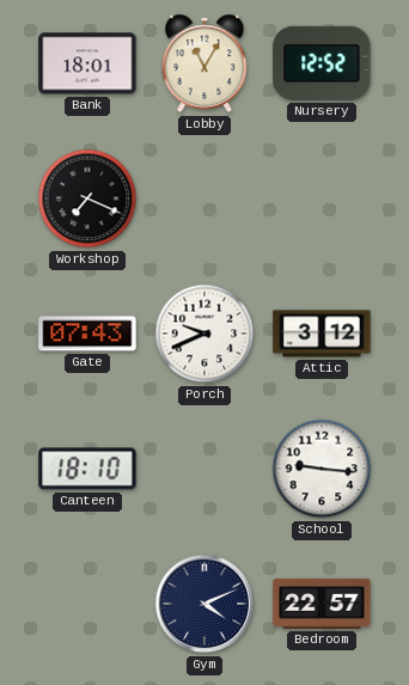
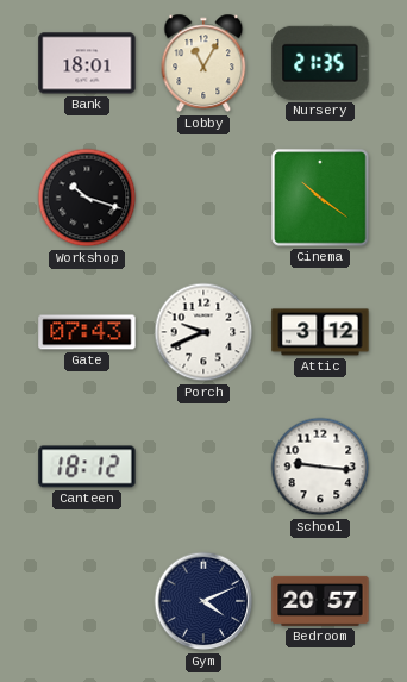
Nursery: 12:52 -> 21:35 (320, 63)
Workshop: 7:19 -> 10:18 (87, 198)
Cinema: none -> 10:21 (320, 198)
Canteen: 18:10 -> 18:12 (87, 467)
Bedroom: 22:57 -> 20:57 (320, 601)
